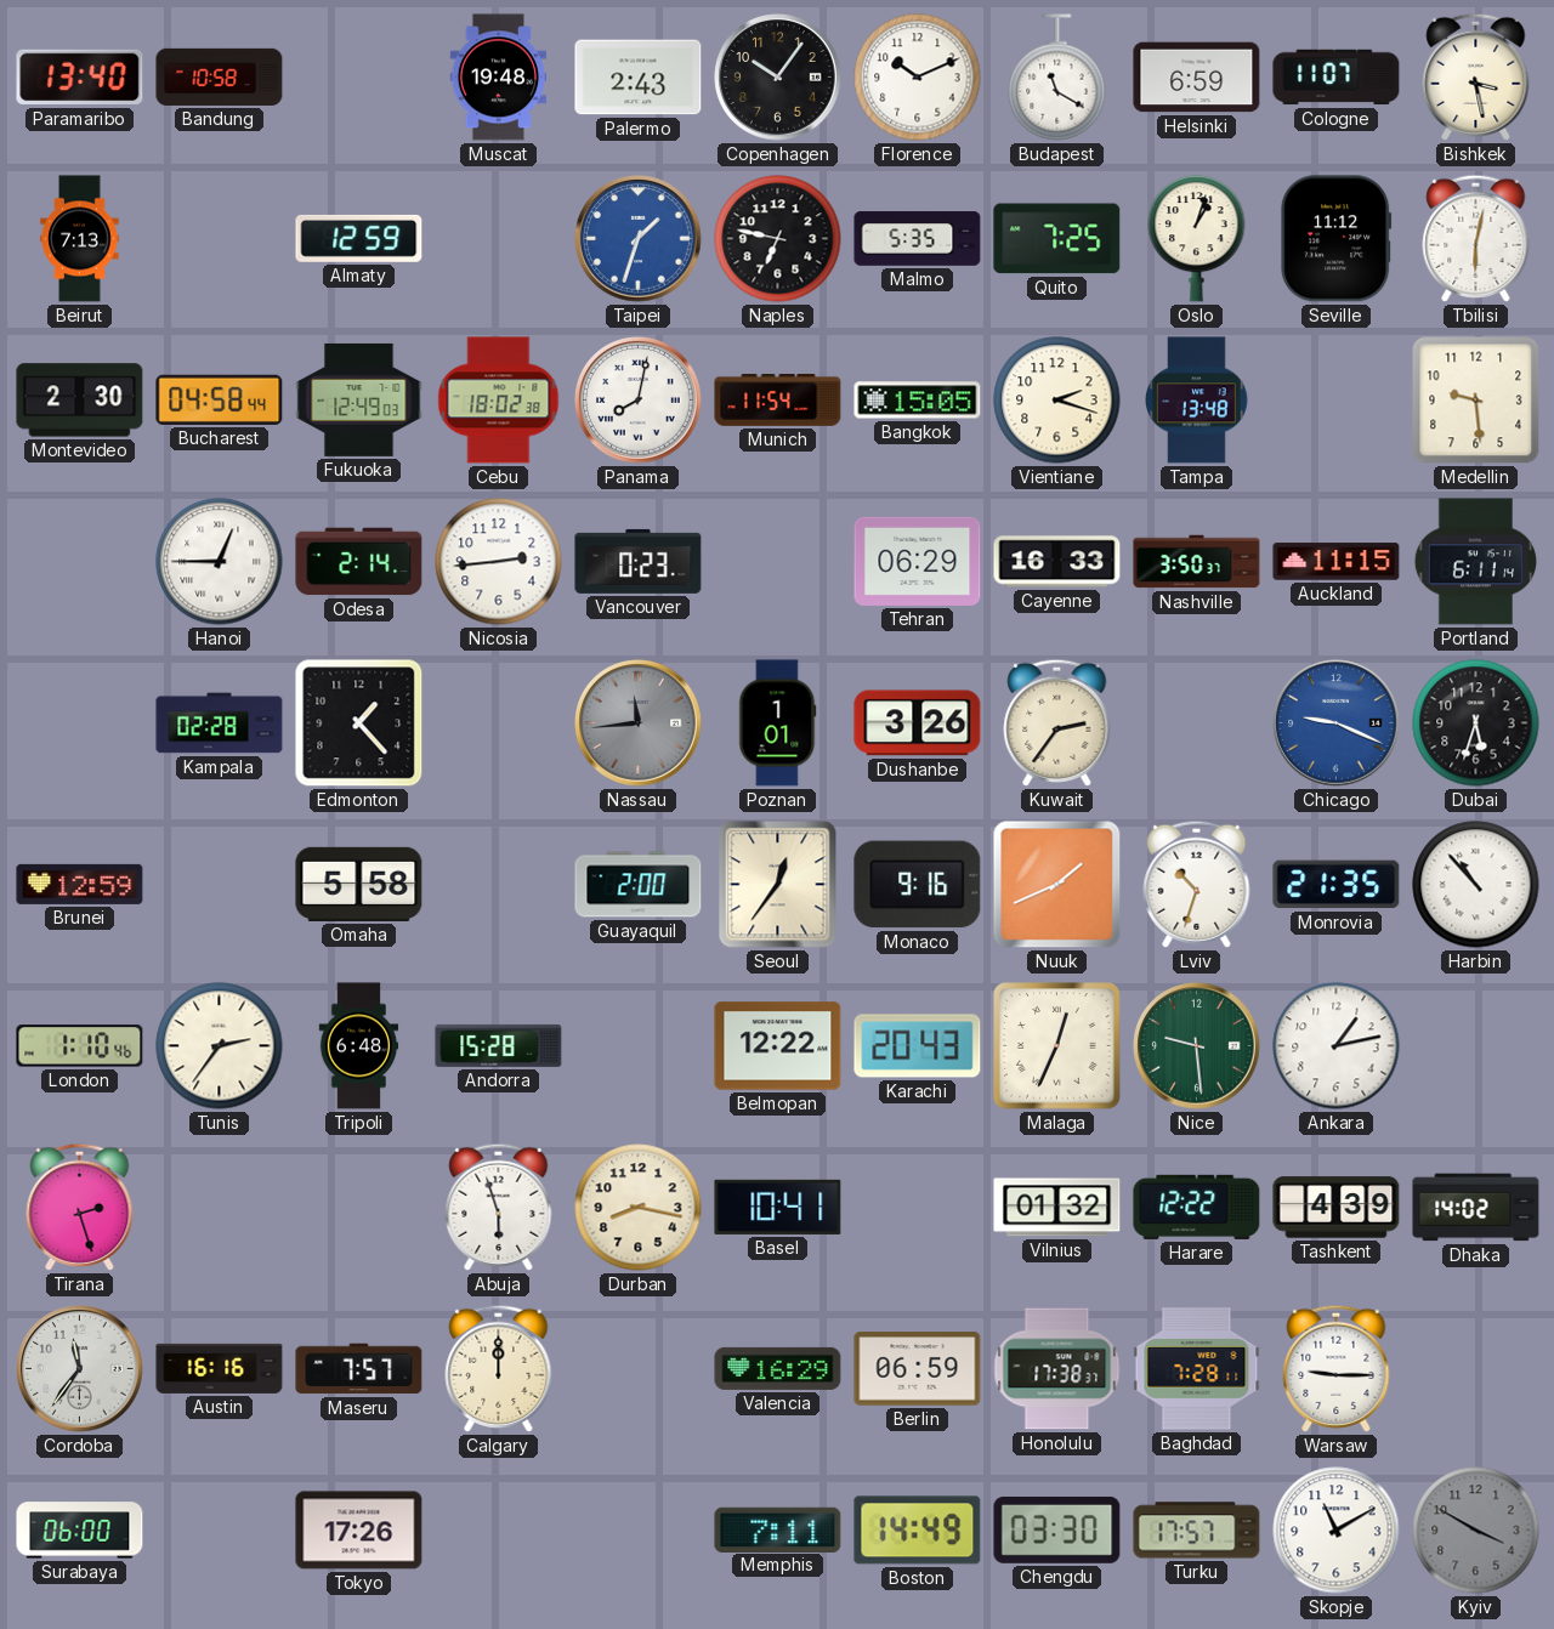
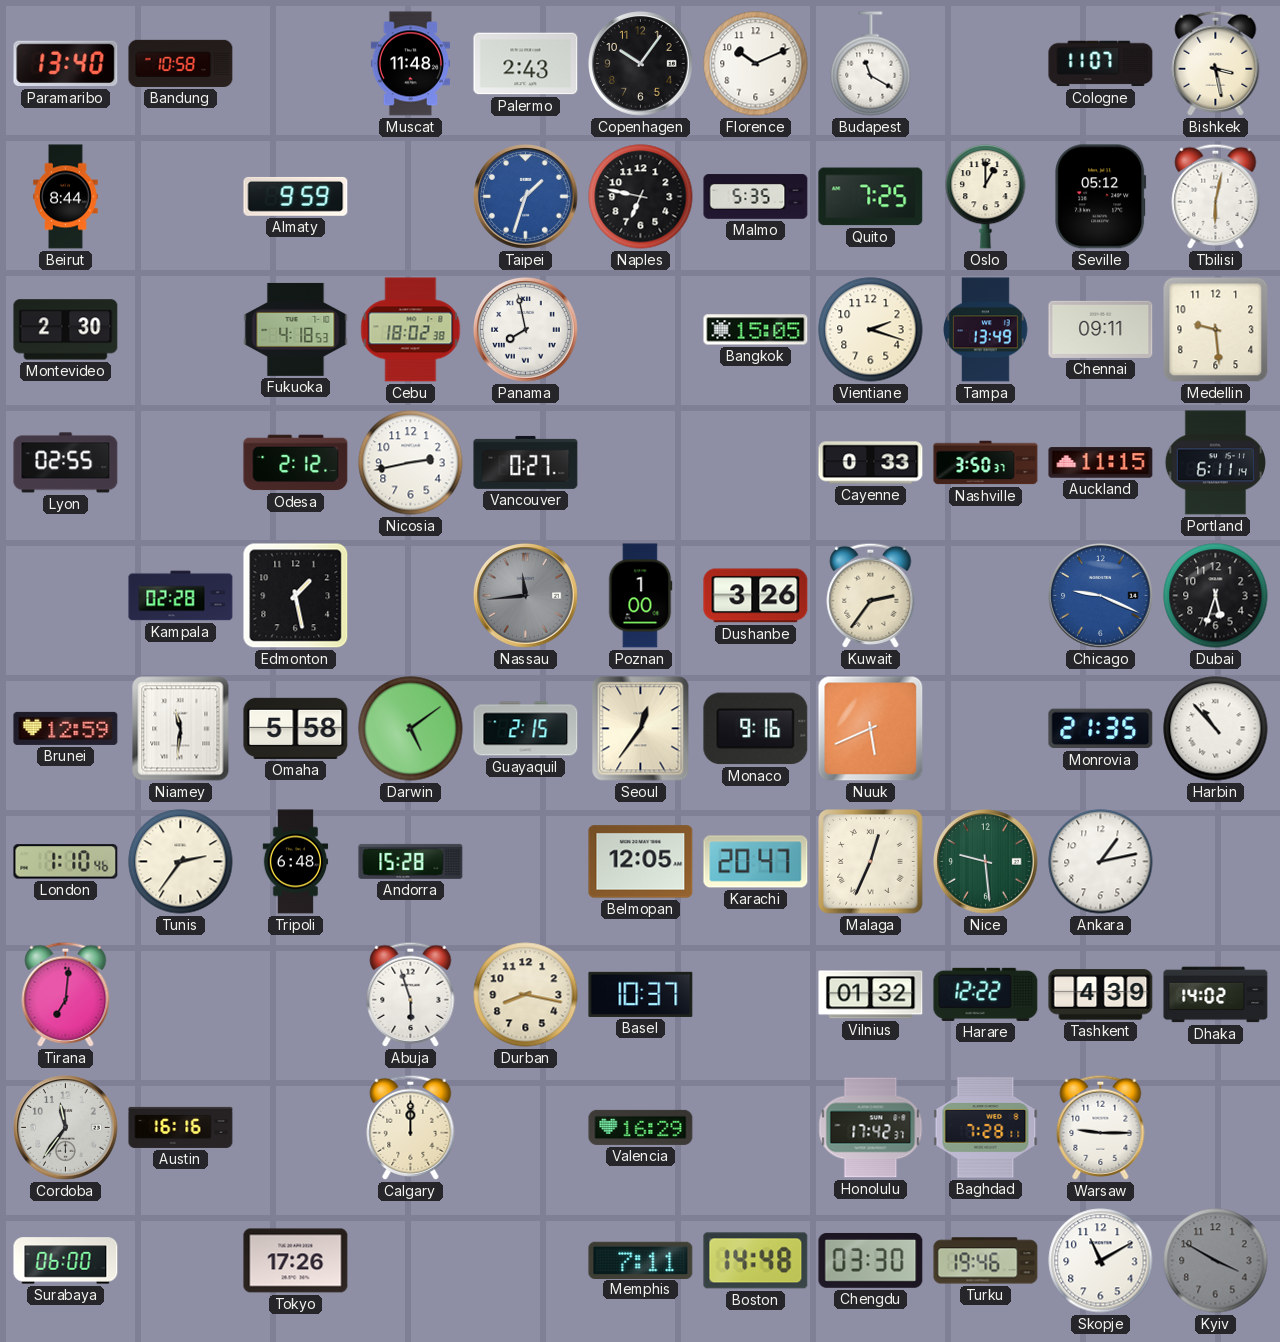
Muscat: 19:48 -> 11:48 (410, 64)
Helsinki: 6:59 -> none (1197, 78)
Beirut: 7:13 -> 8:44 (66, 197)
Almaty: 12:59 -> 9:59 (296, 196)
Oslo: 1:03 -> 1:00 (986, 197)
Seville: 11:12 -> 05:12 (1101, 197)
Bucharest: 04:58 -> none (220, 399)
Fukuoka: 12:49 -> 4:18 (296, 329)
Panama: 8:02 -> 7:58 (526, 330)
Munich: 11:54 -> none (778, 399)
Tampa: 13:48 -> 13:49 (985, 330)
Chennai: none -> 09:11 (1101, 329)
Lyon: none -> 02:55 (66, 463)
Hanoi: 12:45 -> none (220, 562)
Odesa: 2:14 -> 2:12 (296, 463)
Nicosia: 2:44 -> 2:43 (411, 463)
Vancouver: 0:23 -> 0:27 (526, 462)
Tehran: 06:29 -> none (918, 561)
Cayenne: 16:33 -> 0:33 (871, 463)
Edmonton: 1:23 -> 1:28 (296, 596)
Poznan: 1:01 -> 1:00 (640, 596)
Niamey: none -> 11:31 (181, 729)
Darwin: none -> 5:09 (411, 729)
Guayaquil: 2:00 -> 2:15 (526, 729)
Nuuk: 1:41 -> 5:41 (871, 729)
Lviv: 10:33 -> none (1197, 884)
Belmopan: 12:22 -> 12:05 (641, 862)
Karachi: 20:43 -> 20:47 (756, 862)
Tirana: 2:27 -> 7:01 (66, 994)
Basel: 10:41 -> 10:37 (641, 994)
Maseru: 7:57 -> none (359, 1369)
Berlin: 06:59 -> none (918, 1369)
Honolulu: 17:38 -> 17:42 (871, 1128)
Boston: 14:49 -> 14:48 (756, 1261)
Turku: 17:57 -> 19:46 (986, 1261)
